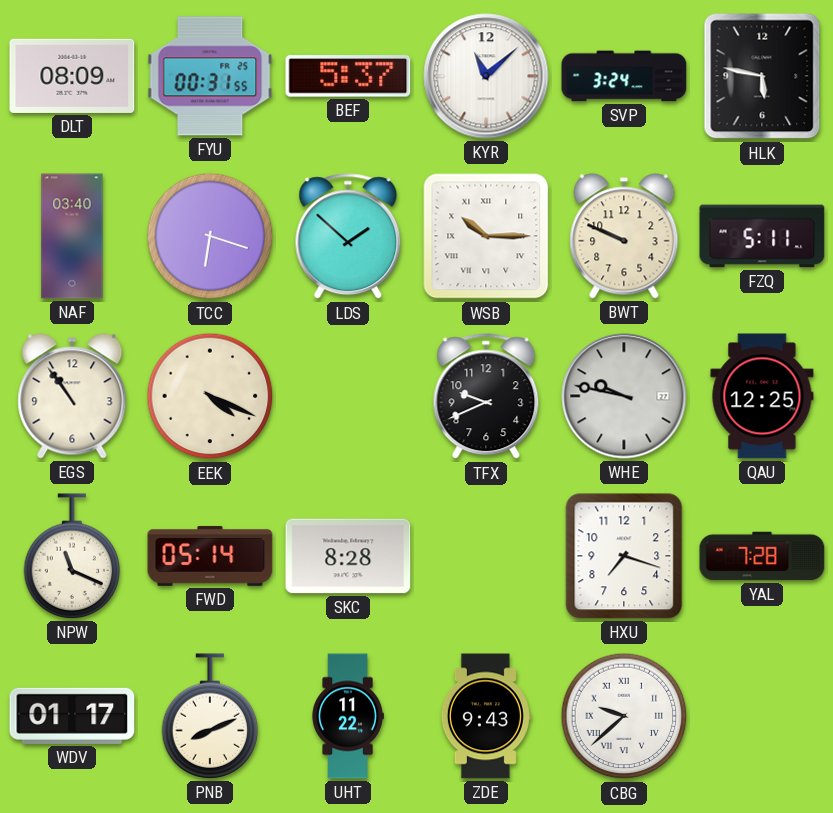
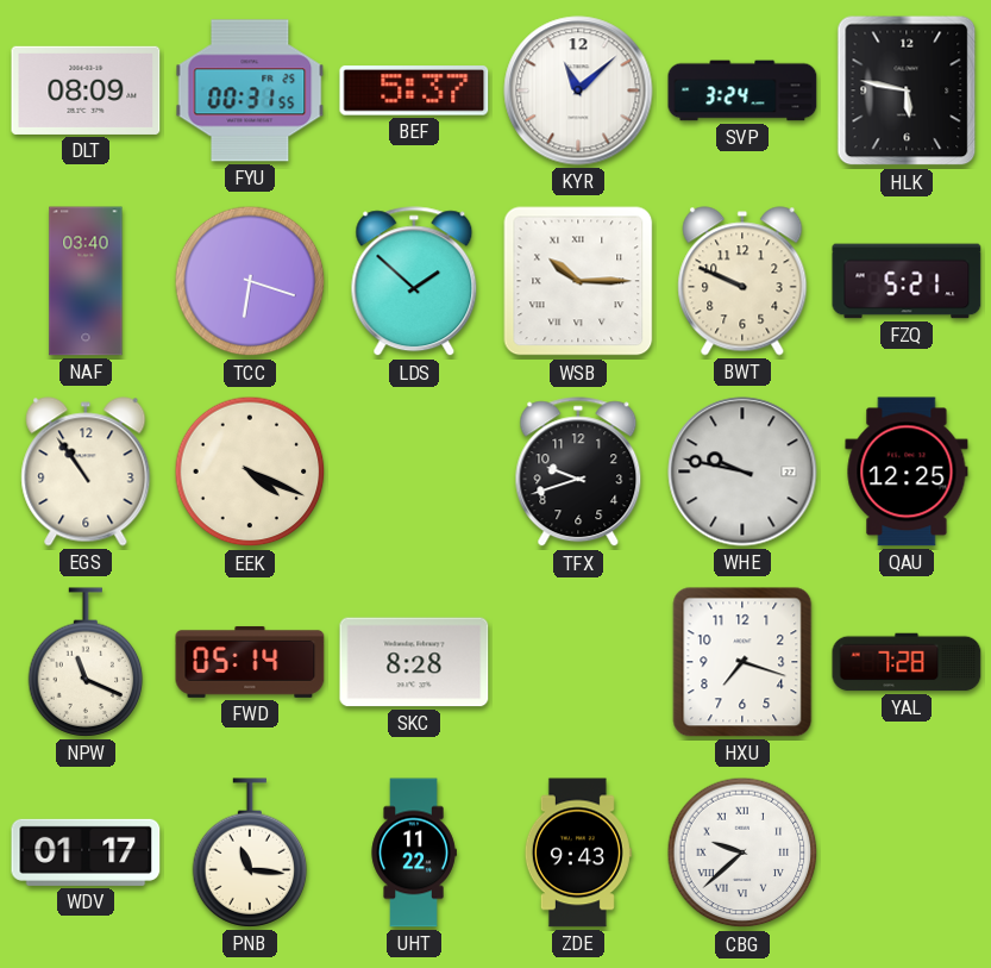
FZQ: 5:11 -> 5:21 (907, 281)
TFX: 9:41 -> 9:42 (578, 473)
PNB: 8:11 -> 11:16 (250, 853)
